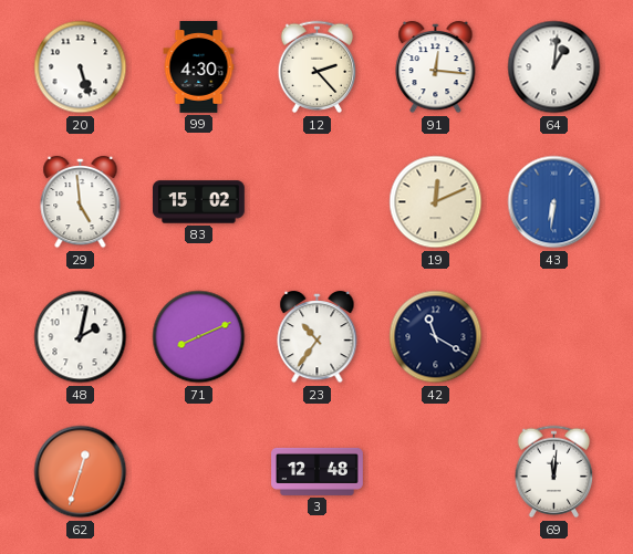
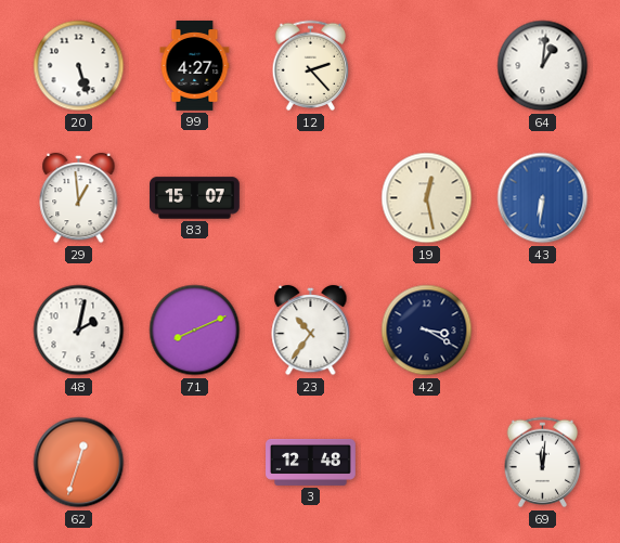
99: 4:30 -> 4:27 (195, 66)
91: 12:16 -> none (436, 67)
29: 4:59 -> 12:59 (79, 198)
83: 15:02 -> 15:07 (195, 198)
19: 12:11 -> 12:28 (427, 198)
42: 11:20 -> 3:20 (427, 331)
